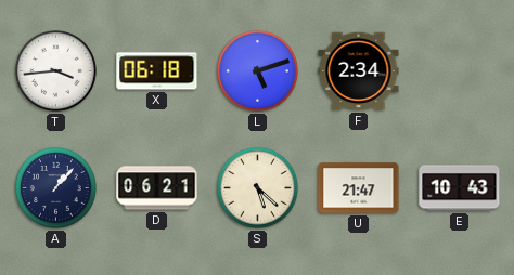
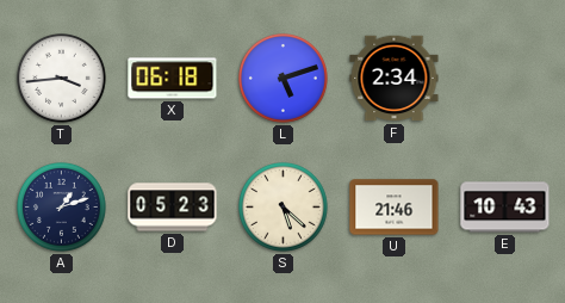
A: 1:07 -> 1:12 (62, 208)
D: 06:21 -> 05:23 (173, 208)
U: 21:47 -> 21:46 (395, 208)
